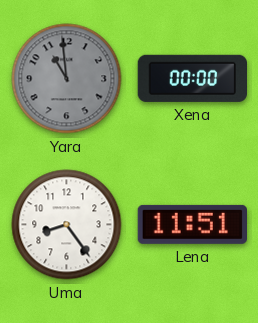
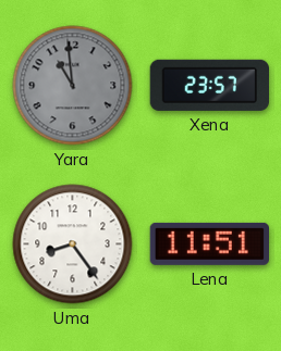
Xena: 00:00 -> 23:57 (209, 85)
